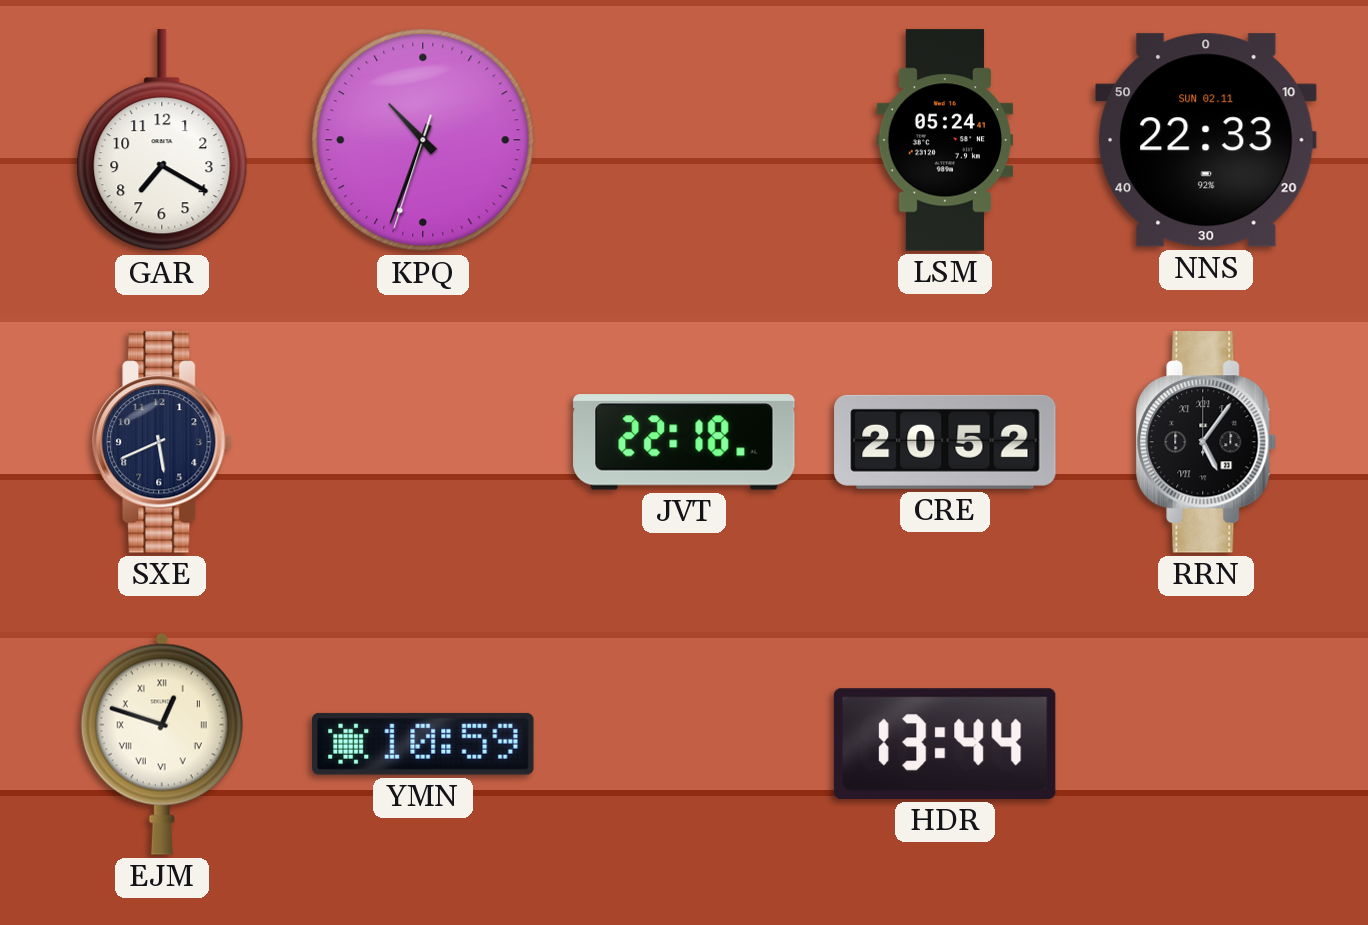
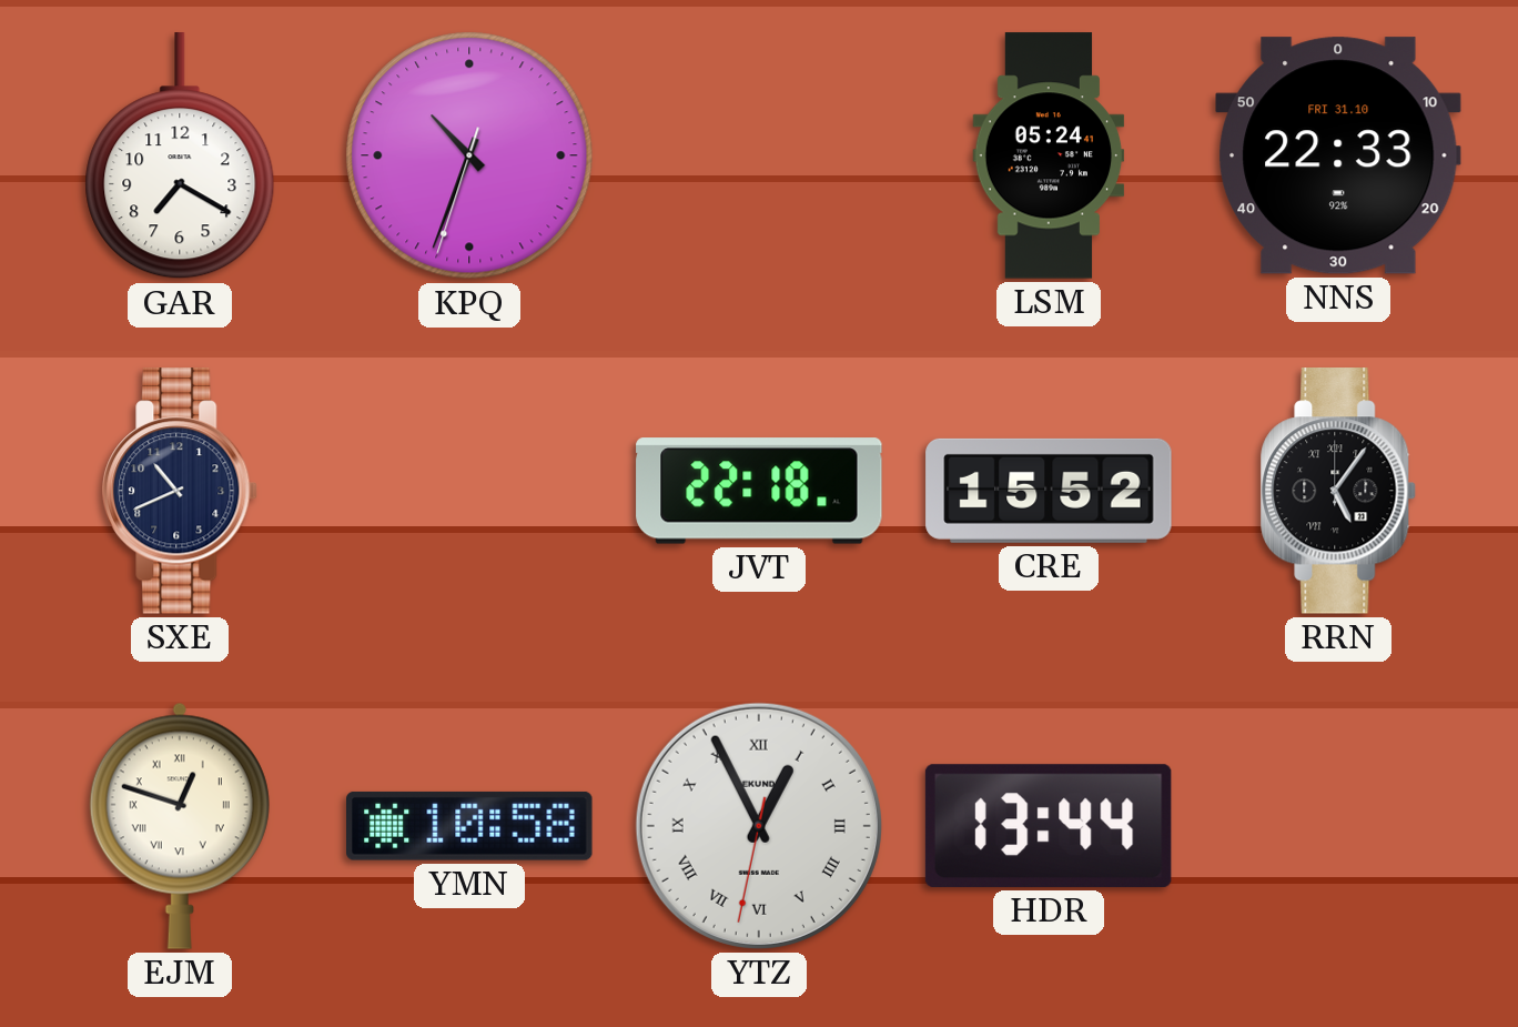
NNS date: SUN 02.11 -> FRI 31.10 (1339, 155)
SXE: 5:41 -> 10:41 (181, 491)
CRE: 20:52 -> 15:52 (1049, 491)
YMN: 10:59 -> 10:58 (470, 826)
YTZ: none -> 12:55 (759, 826)
